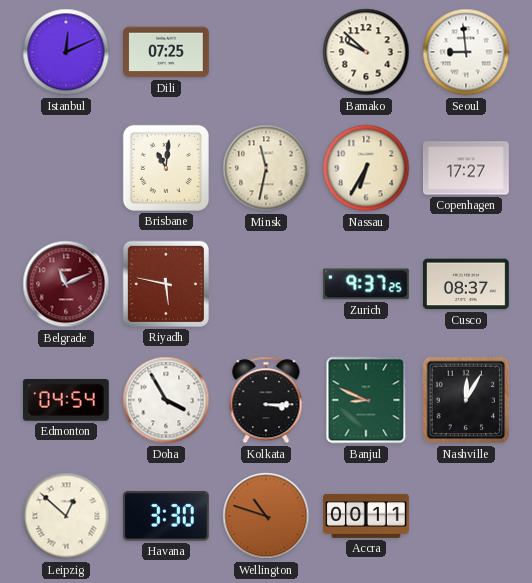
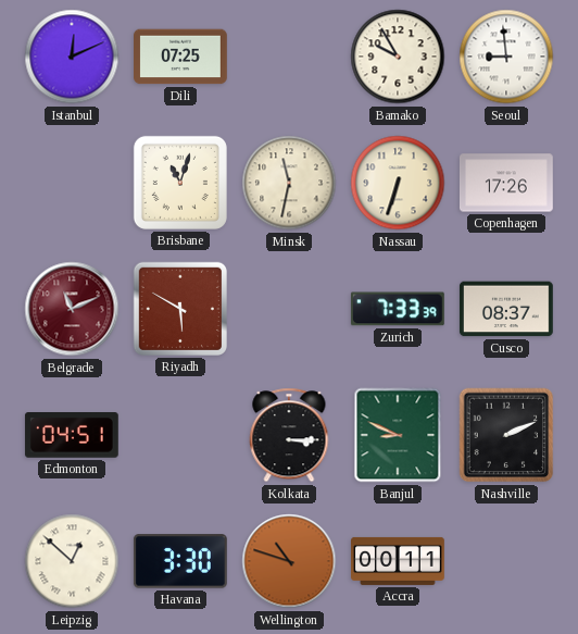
Bamako: 9:52 -> 9:55 (398, 57)
Brisbane: 11:01 -> 11:03 (180, 183)
Nassau: 6:35 -> 6:33 (398, 183)
Copenhagen: 17:27 -> 17:26 (506, 183)
Riyadh: 5:47 -> 5:50 (180, 309)
Zurich: 9:37 -> 7:33 (398, 309)
Edmonton: 04:54 -> 04:51 (72, 436)
Doha: 3:55 -> none (166, 400)
Nashville: 12:05 -> 2:11 (506, 435)
